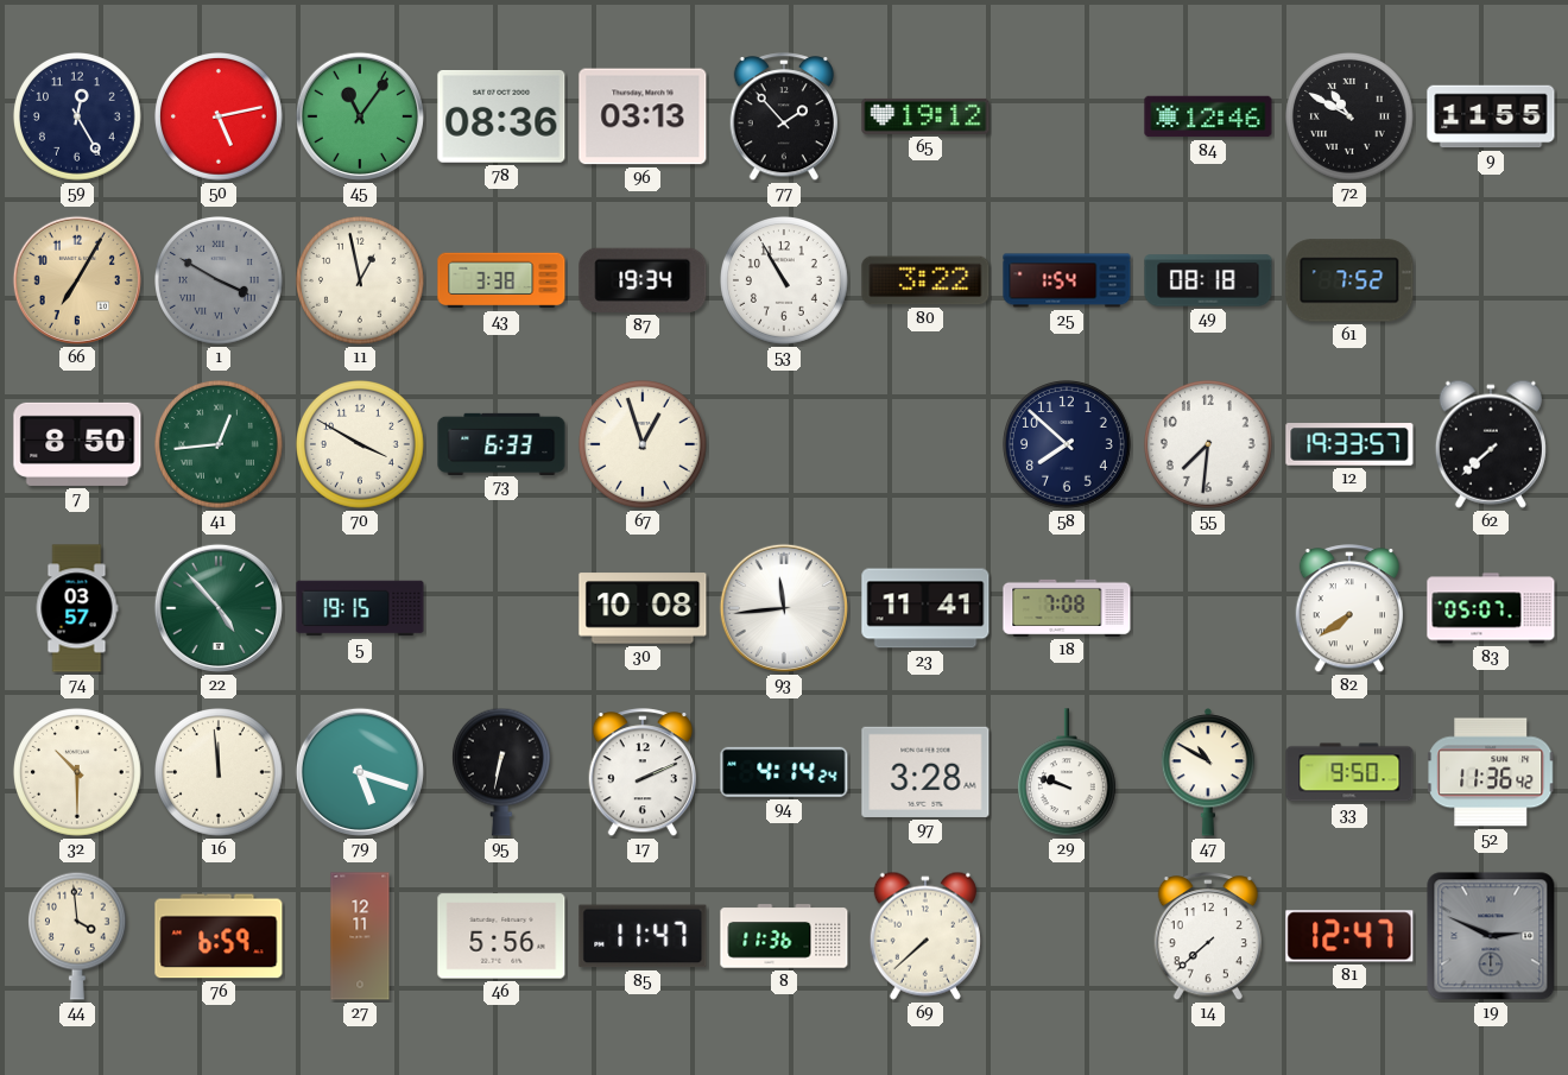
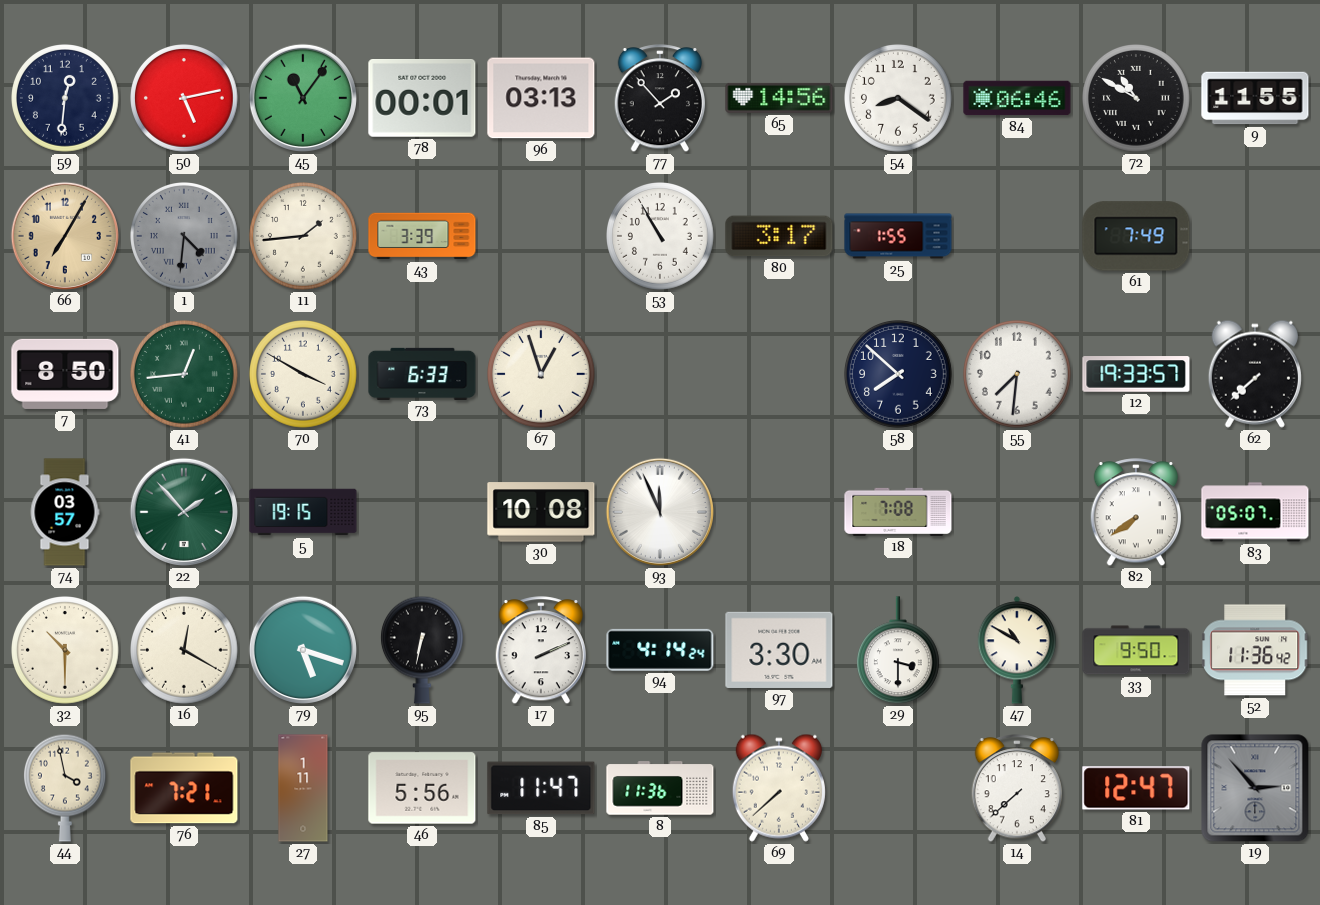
59: 12:25 -> 12:31 (66, 99)
78: 08:36 -> 00:01 (422, 99)
65: 19:12 -> 14:56 (779, 98)
54: none -> 8:21 (899, 99)
84: 12:46 -> 06:46 (1017, 98)
1: 3:50 -> 4:31 (185, 237)
11: 12:58 -> 1:44 (304, 237)
43: 3:38 -> 3:39 (422, 236)
87: 19:34 -> none (643, 280)
80: 3:22 -> 3:17 (779, 236)
25: 1:54 -> 1:55 (898, 236)
49: 08:18 -> none (1208, 280)
61: 7:52 -> 7:49 (1136, 236)
22: 4:53 -> 1:53 (184, 512)
93: 11:44 -> 11:56 (660, 512)
23: 11:41 -> none (925, 608)
16: 11:59 -> 12:20 (185, 651)
97: 3:28 -> 3:30 (779, 650)
29: 9:48 -> 3:30 (898, 651)
44: 3:59 -> 3:58 (65, 788)
76: 6:59 -> 7:21 (184, 788)
27: 12:11 -> 1:11 (303, 788)
19: 2:49 -> 2:53 (1255, 788)
